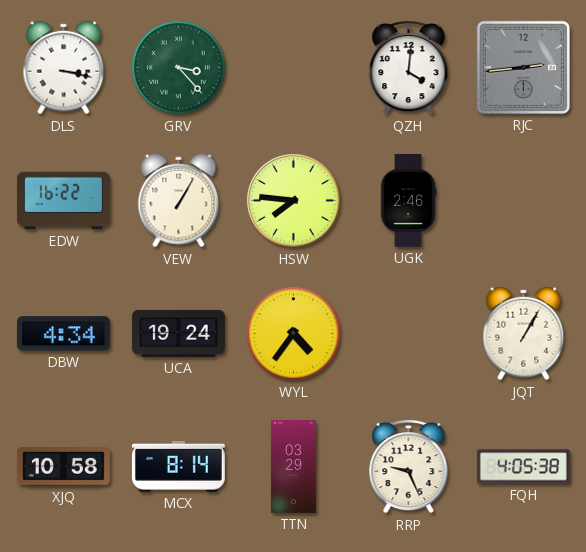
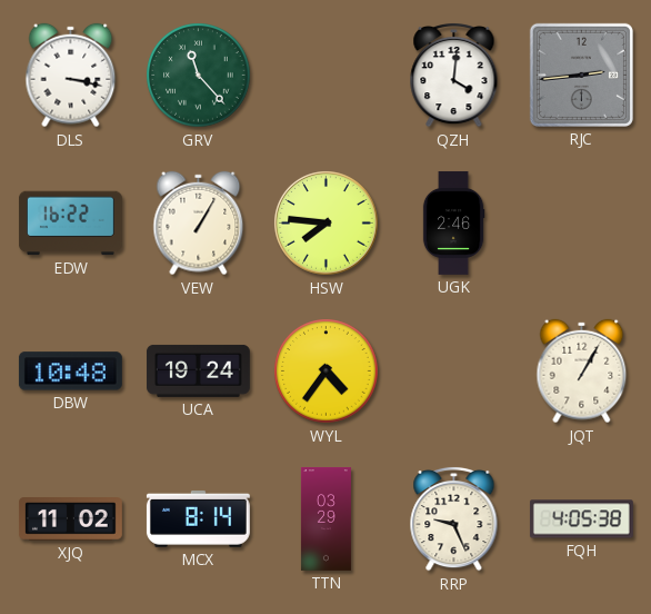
GRV: 3:23 -> 11:23 (199, 76)
DBW: 4:34 -> 10:48 (70, 372)
XJQ: 10:58 -> 11:02 (70, 519)
